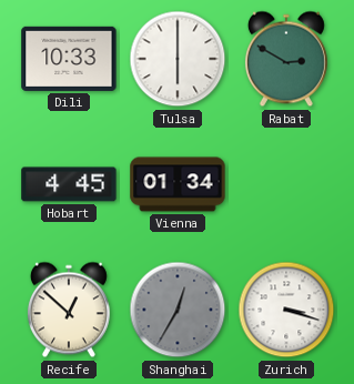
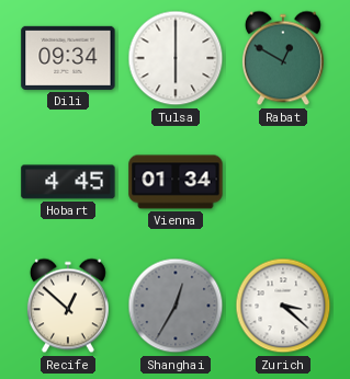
Dili: 10:33 -> 09:34 (68, 58)
Rabat: 2:50 -> 12:50 (283, 58)
Zurich: 3:18 -> 3:22 (283, 306)
